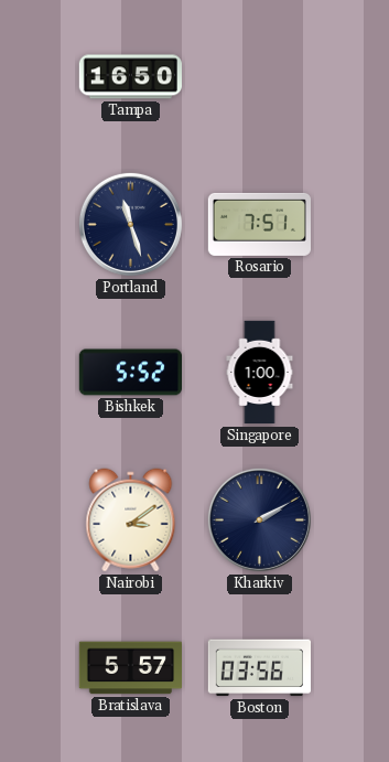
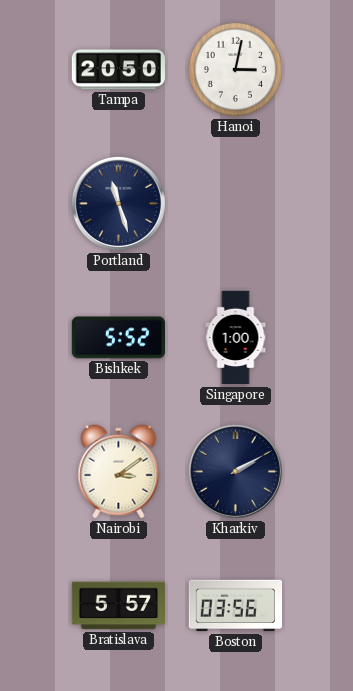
Tampa: 16:50 -> 20:50 (118, 70)
Hanoi: none -> 3:02 (235, 69)
Rosario: 7:51 -> none (259, 224)
